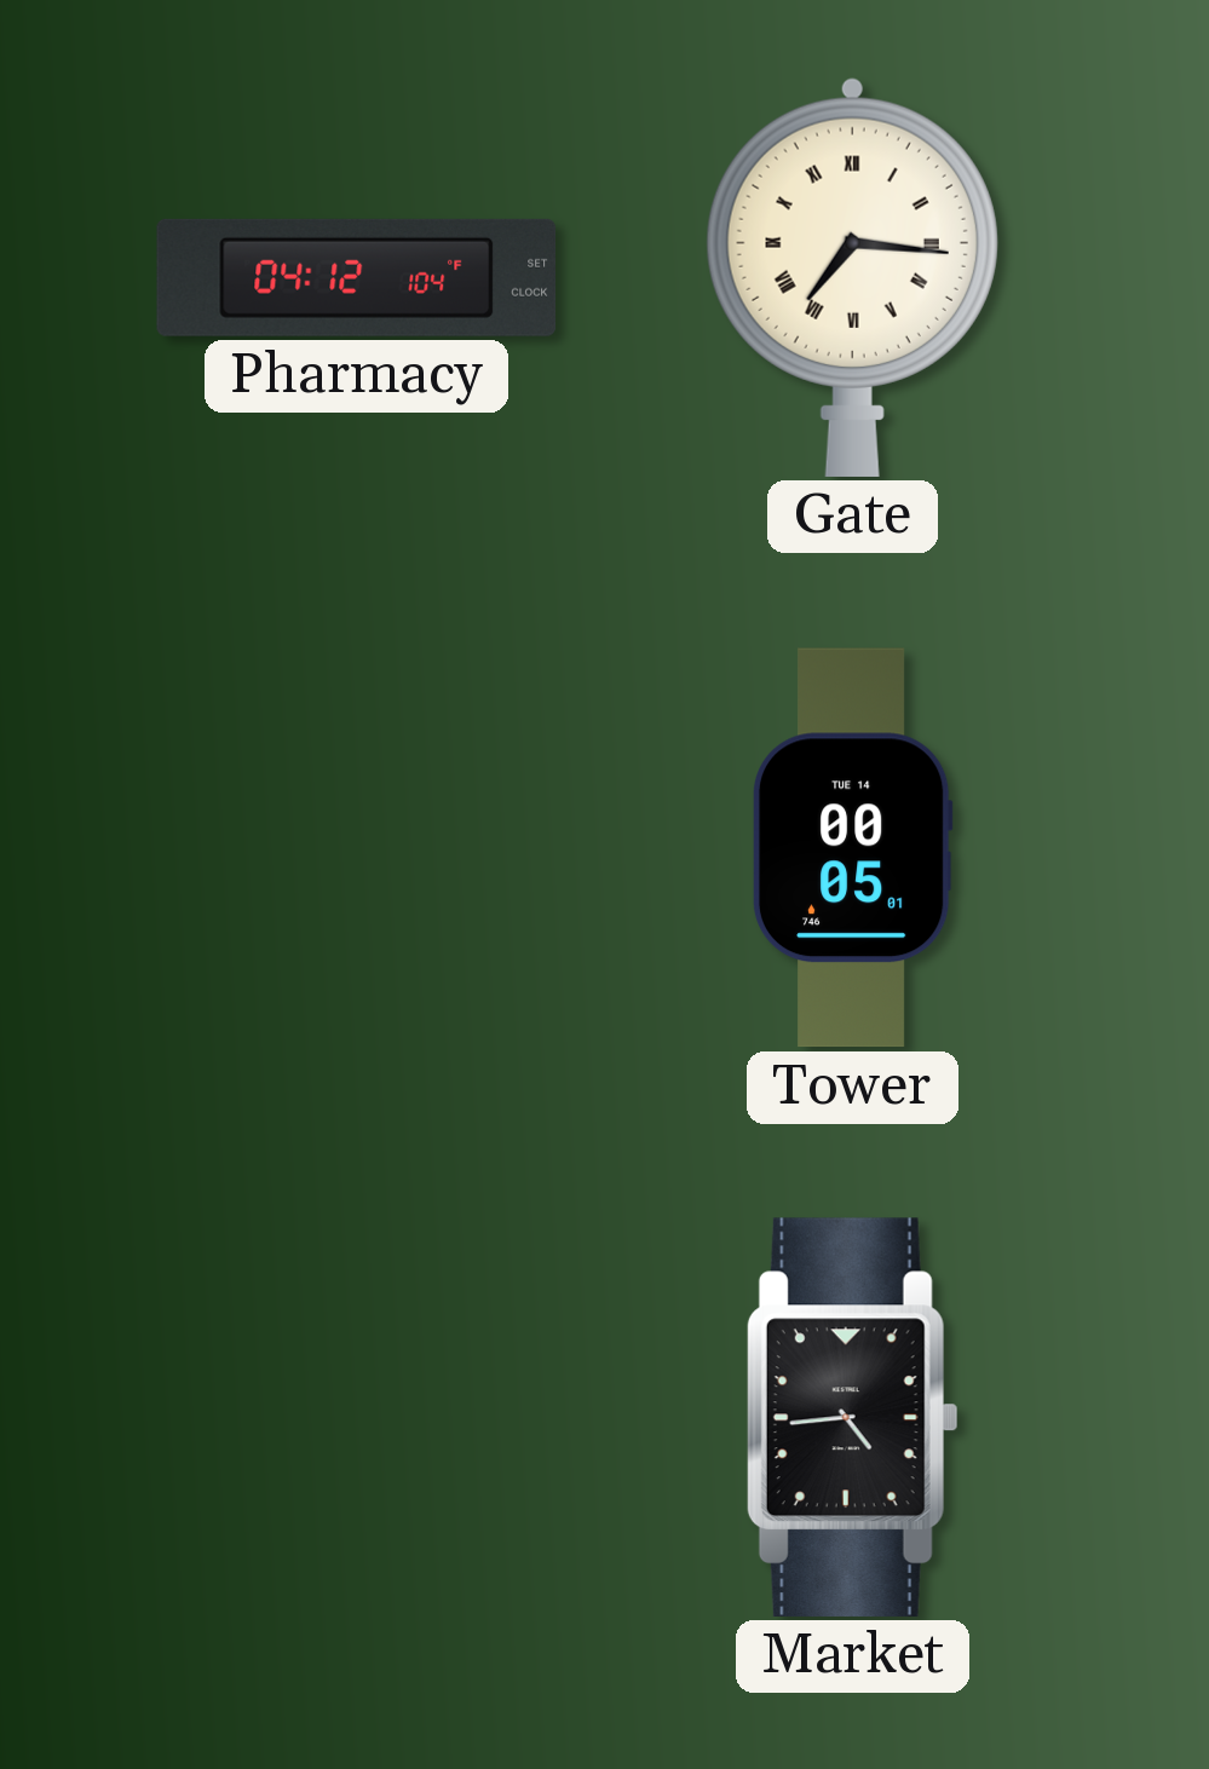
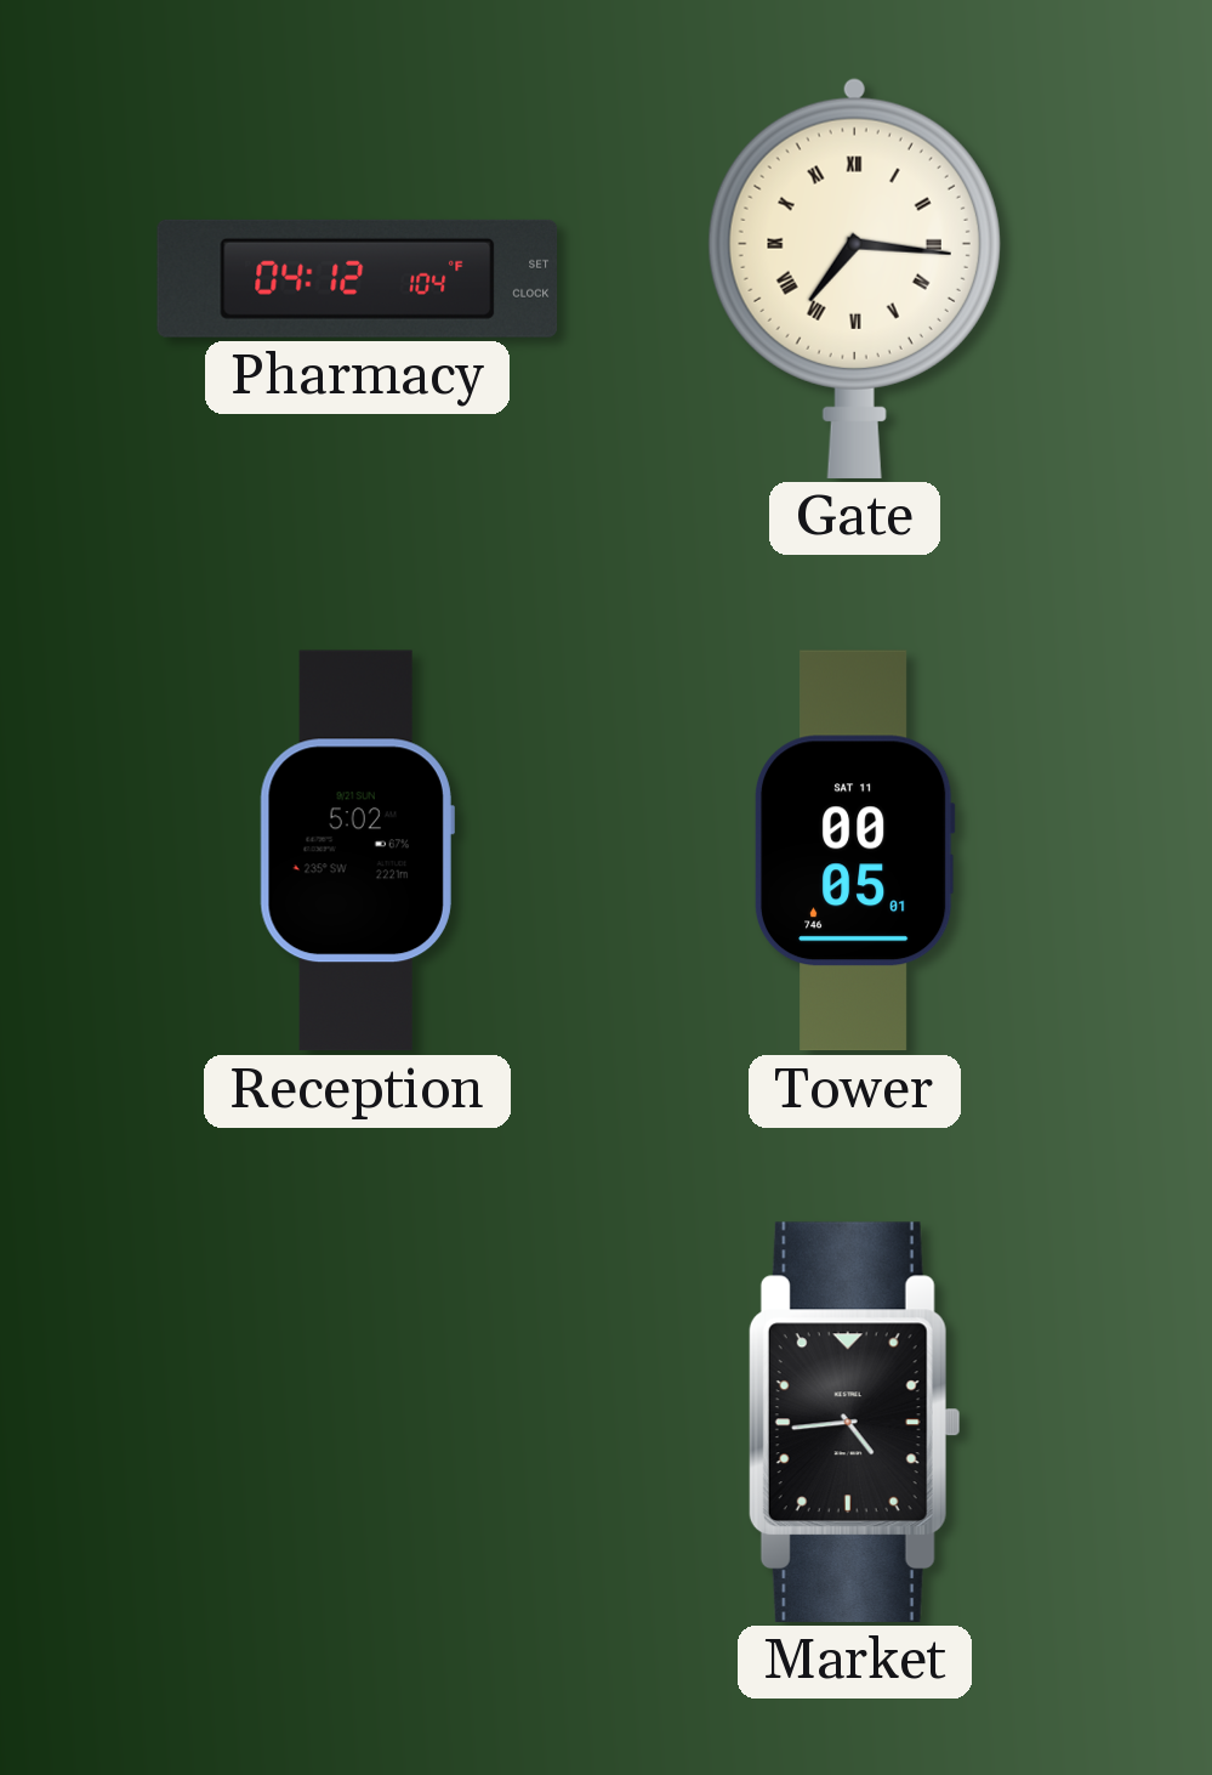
Reception: none -> 5:02 (357, 851)
Tower date: TUE 14 -> SAT 11 (854, 851)
